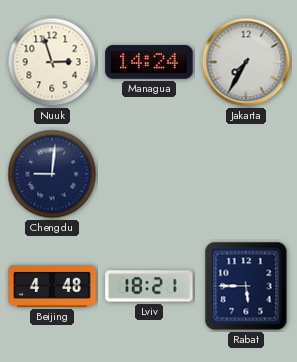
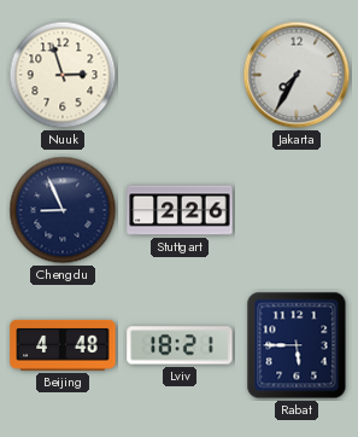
Managua: 14:24 -> none (149, 62)
Chengdu: 9:01 -> 8:56 (63, 210)
Stuttgart: none -> 2:26 (180, 210)
